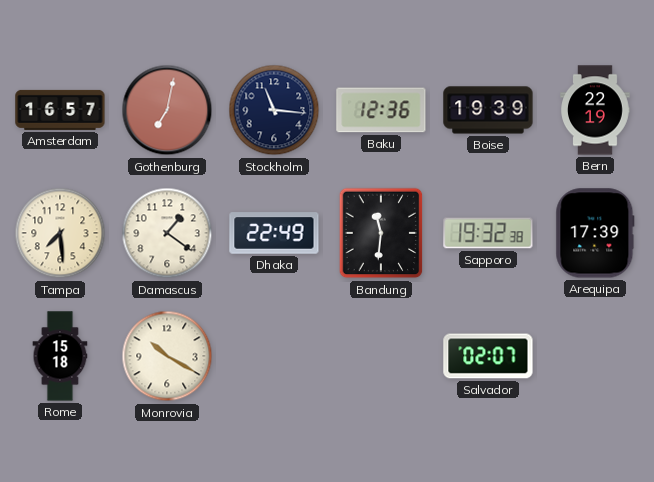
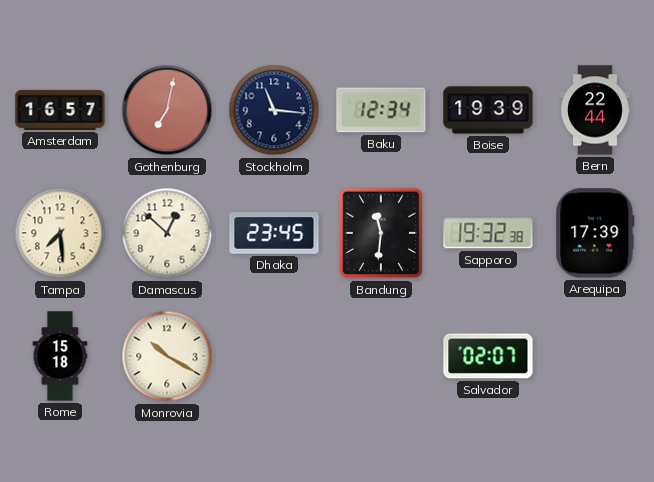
Baku: 12:36 -> 12:34 (381, 110)
Bern: 22:19 -> 22:44 (595, 110)
Damascus: 1:21 -> 12:52 (167, 233)
Dhaka: 22:49 -> 23:45 (274, 233)
